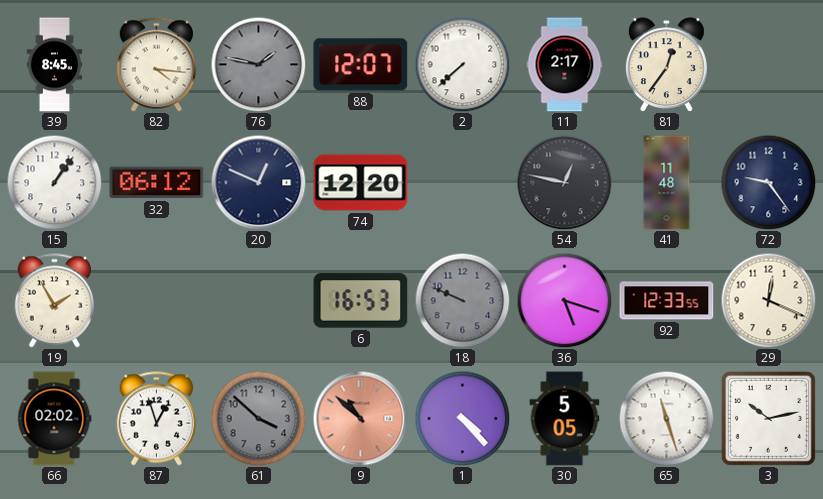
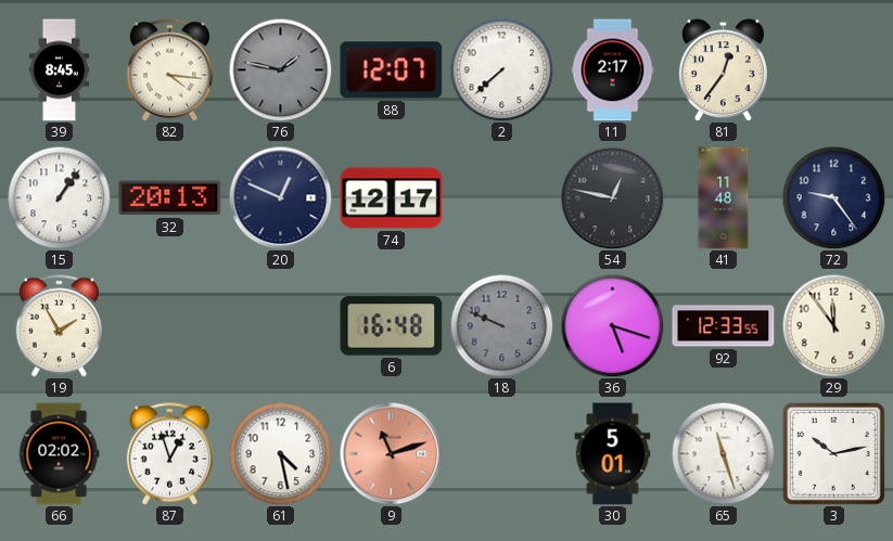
32: 06:12 -> 20:13 (170, 198)
74: 12:20 -> 12:17 (392, 198)
6: 16:53 -> 16:48 (392, 326)
29: 12:19 -> 11:54 (833, 325)
61: 3:52 -> 4:28 (280, 453)
61 dial: grey -> white (280, 453)
9: 10:52 -> 11:12 (391, 453)
1: 4:23 -> none (462, 418)
30: 5:05 -> 5:01 (613, 454)
